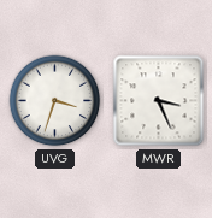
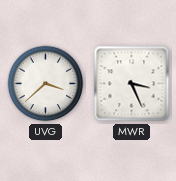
UVG: 3:33 -> 3:38 (46, 84)
